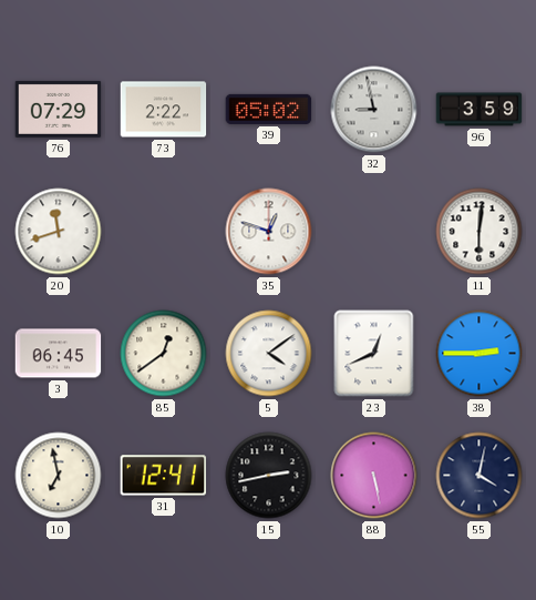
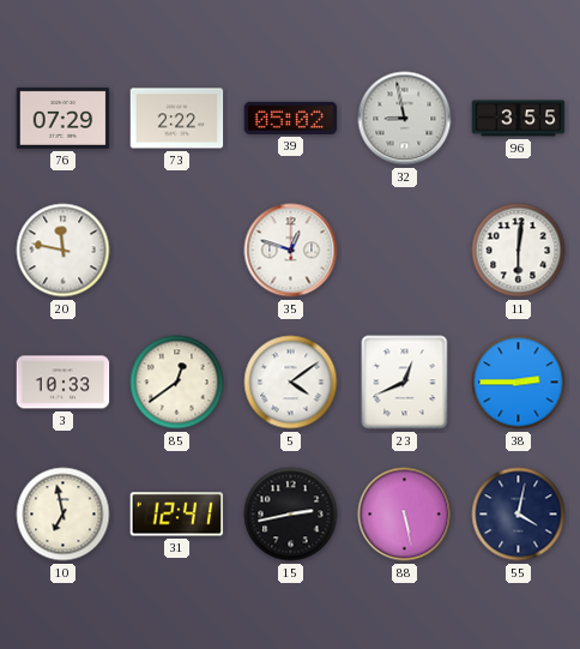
96: 3:59 -> 3:55 (519, 119)
20: 11:42 -> 11:47 (64, 251)
3: 06:45 -> 10:33 (64, 383)
